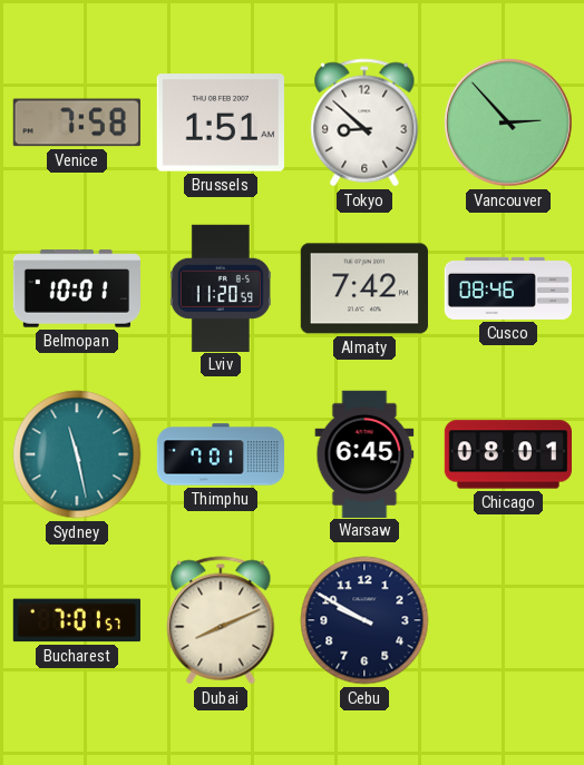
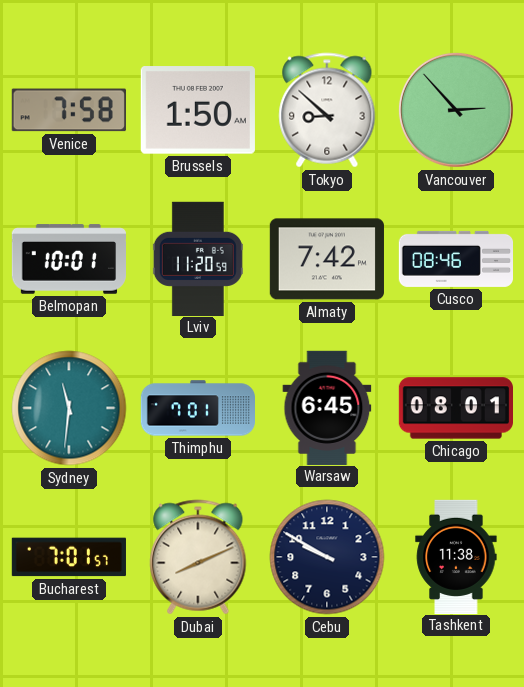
Brussels: 1:51 -> 1:50 (198, 110)
Sydney: 11:28 -> 11:31 (69, 408)
Tashkent: none -> 11:38 (456, 556)
